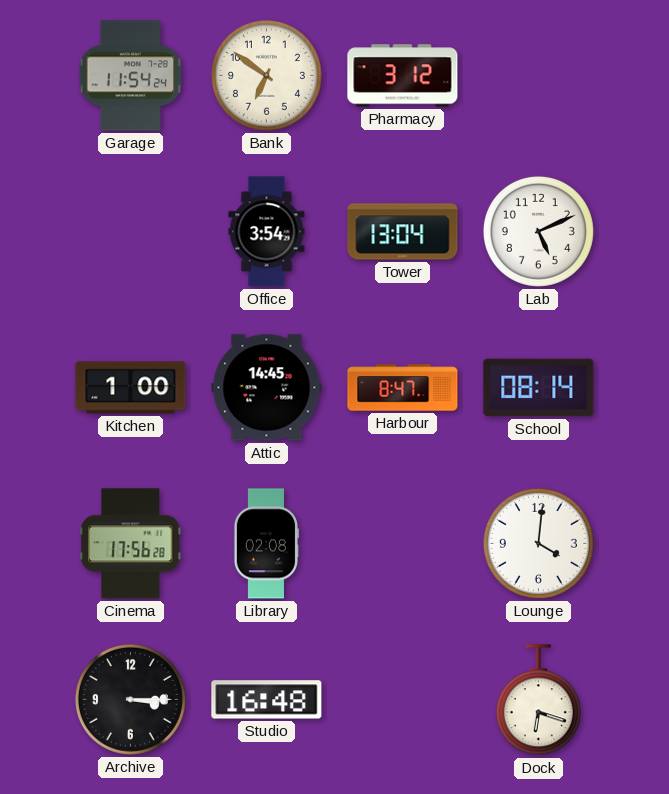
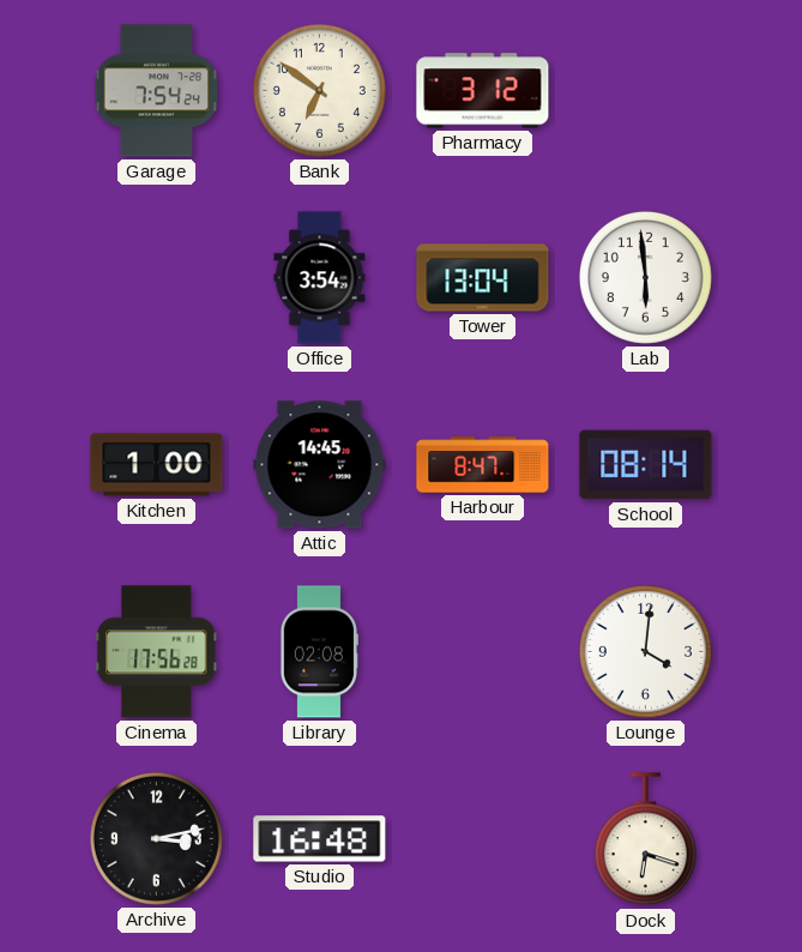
Garage: 11:54 -> 7:54 (157, 91)
Lab: 5:11 -> 5:59 (645, 277)
Archive: 3:15 -> 3:13 (156, 838)
